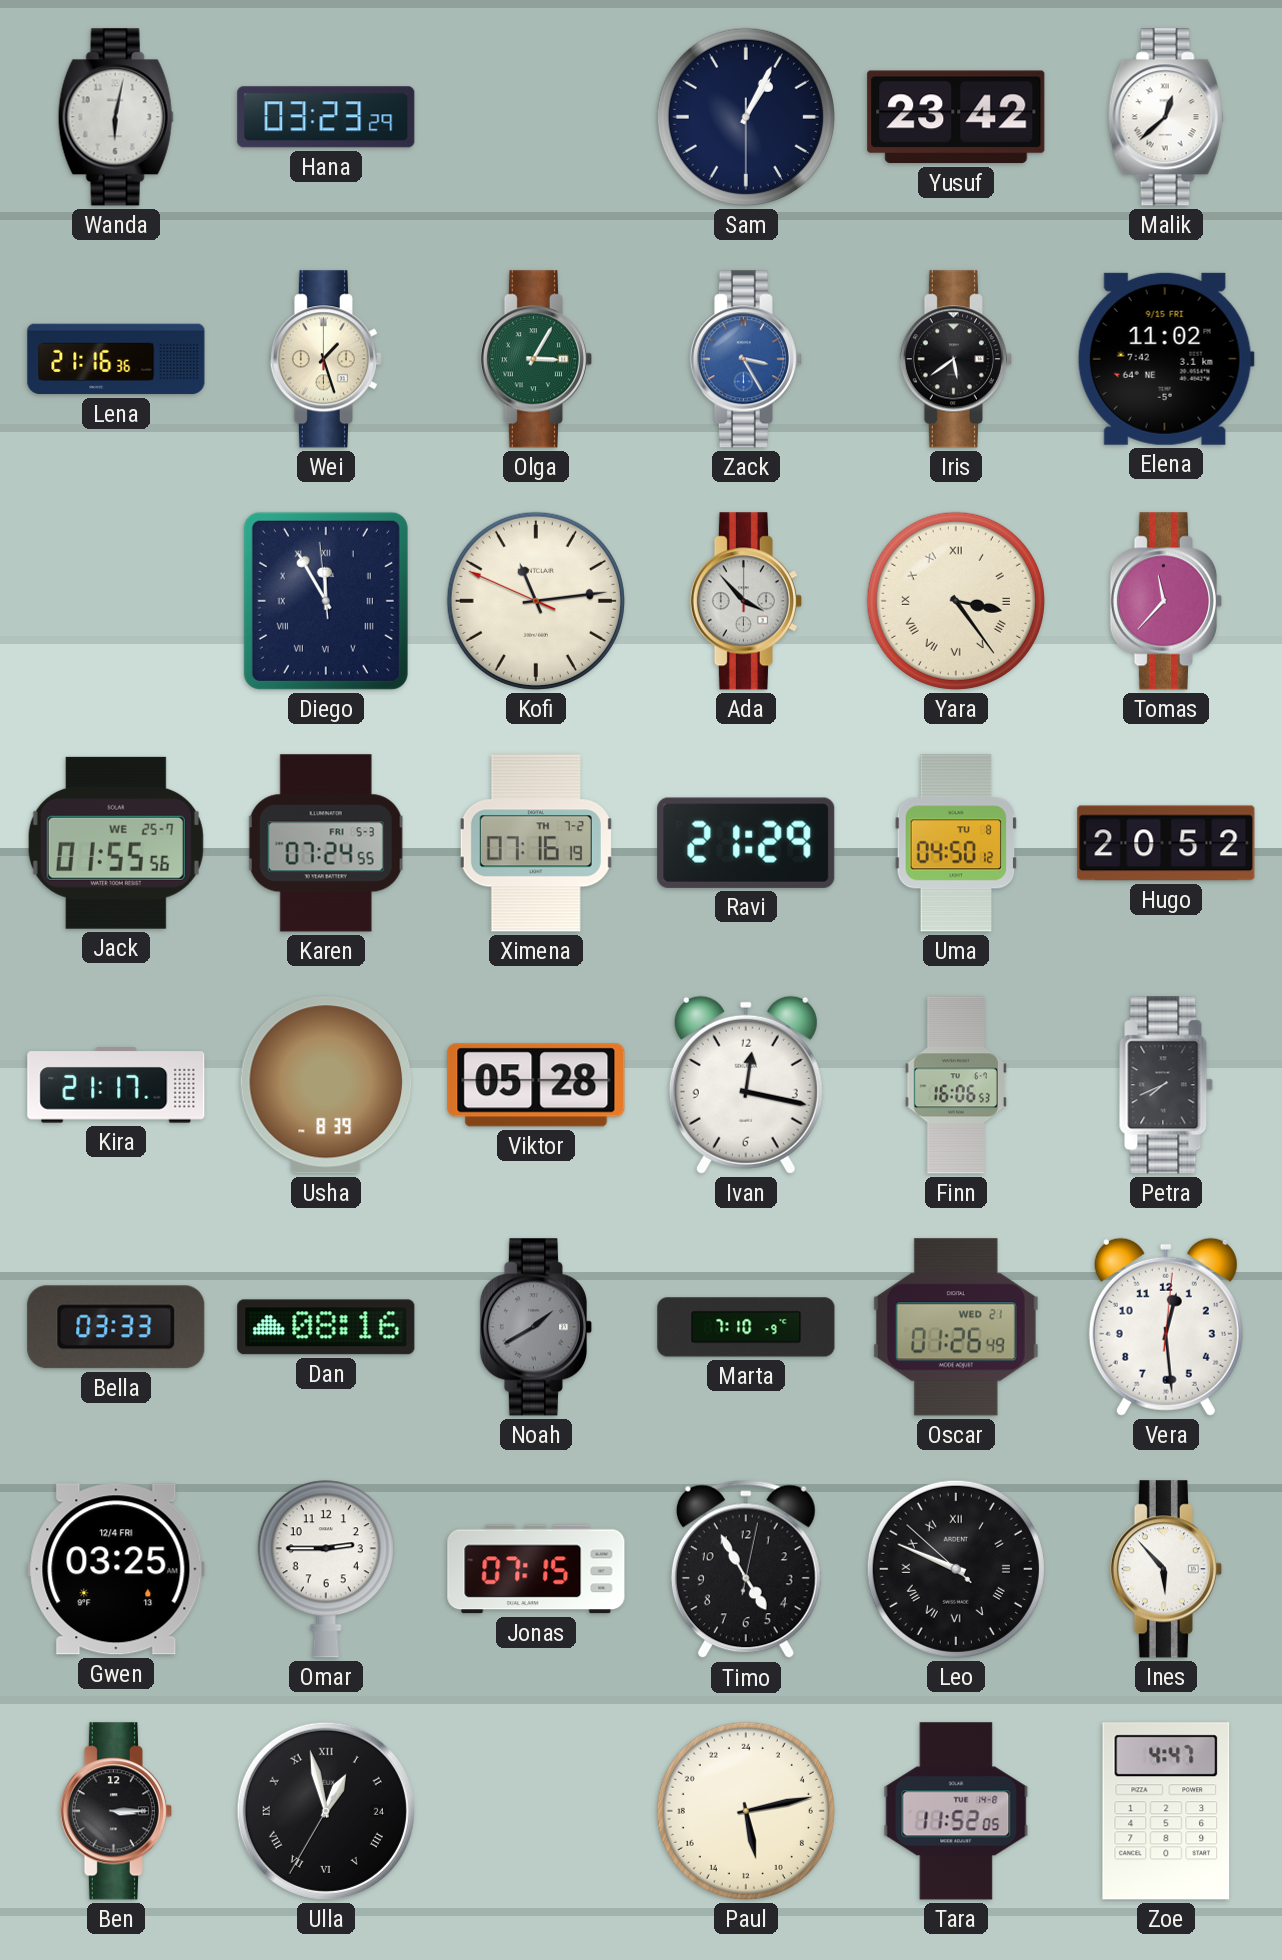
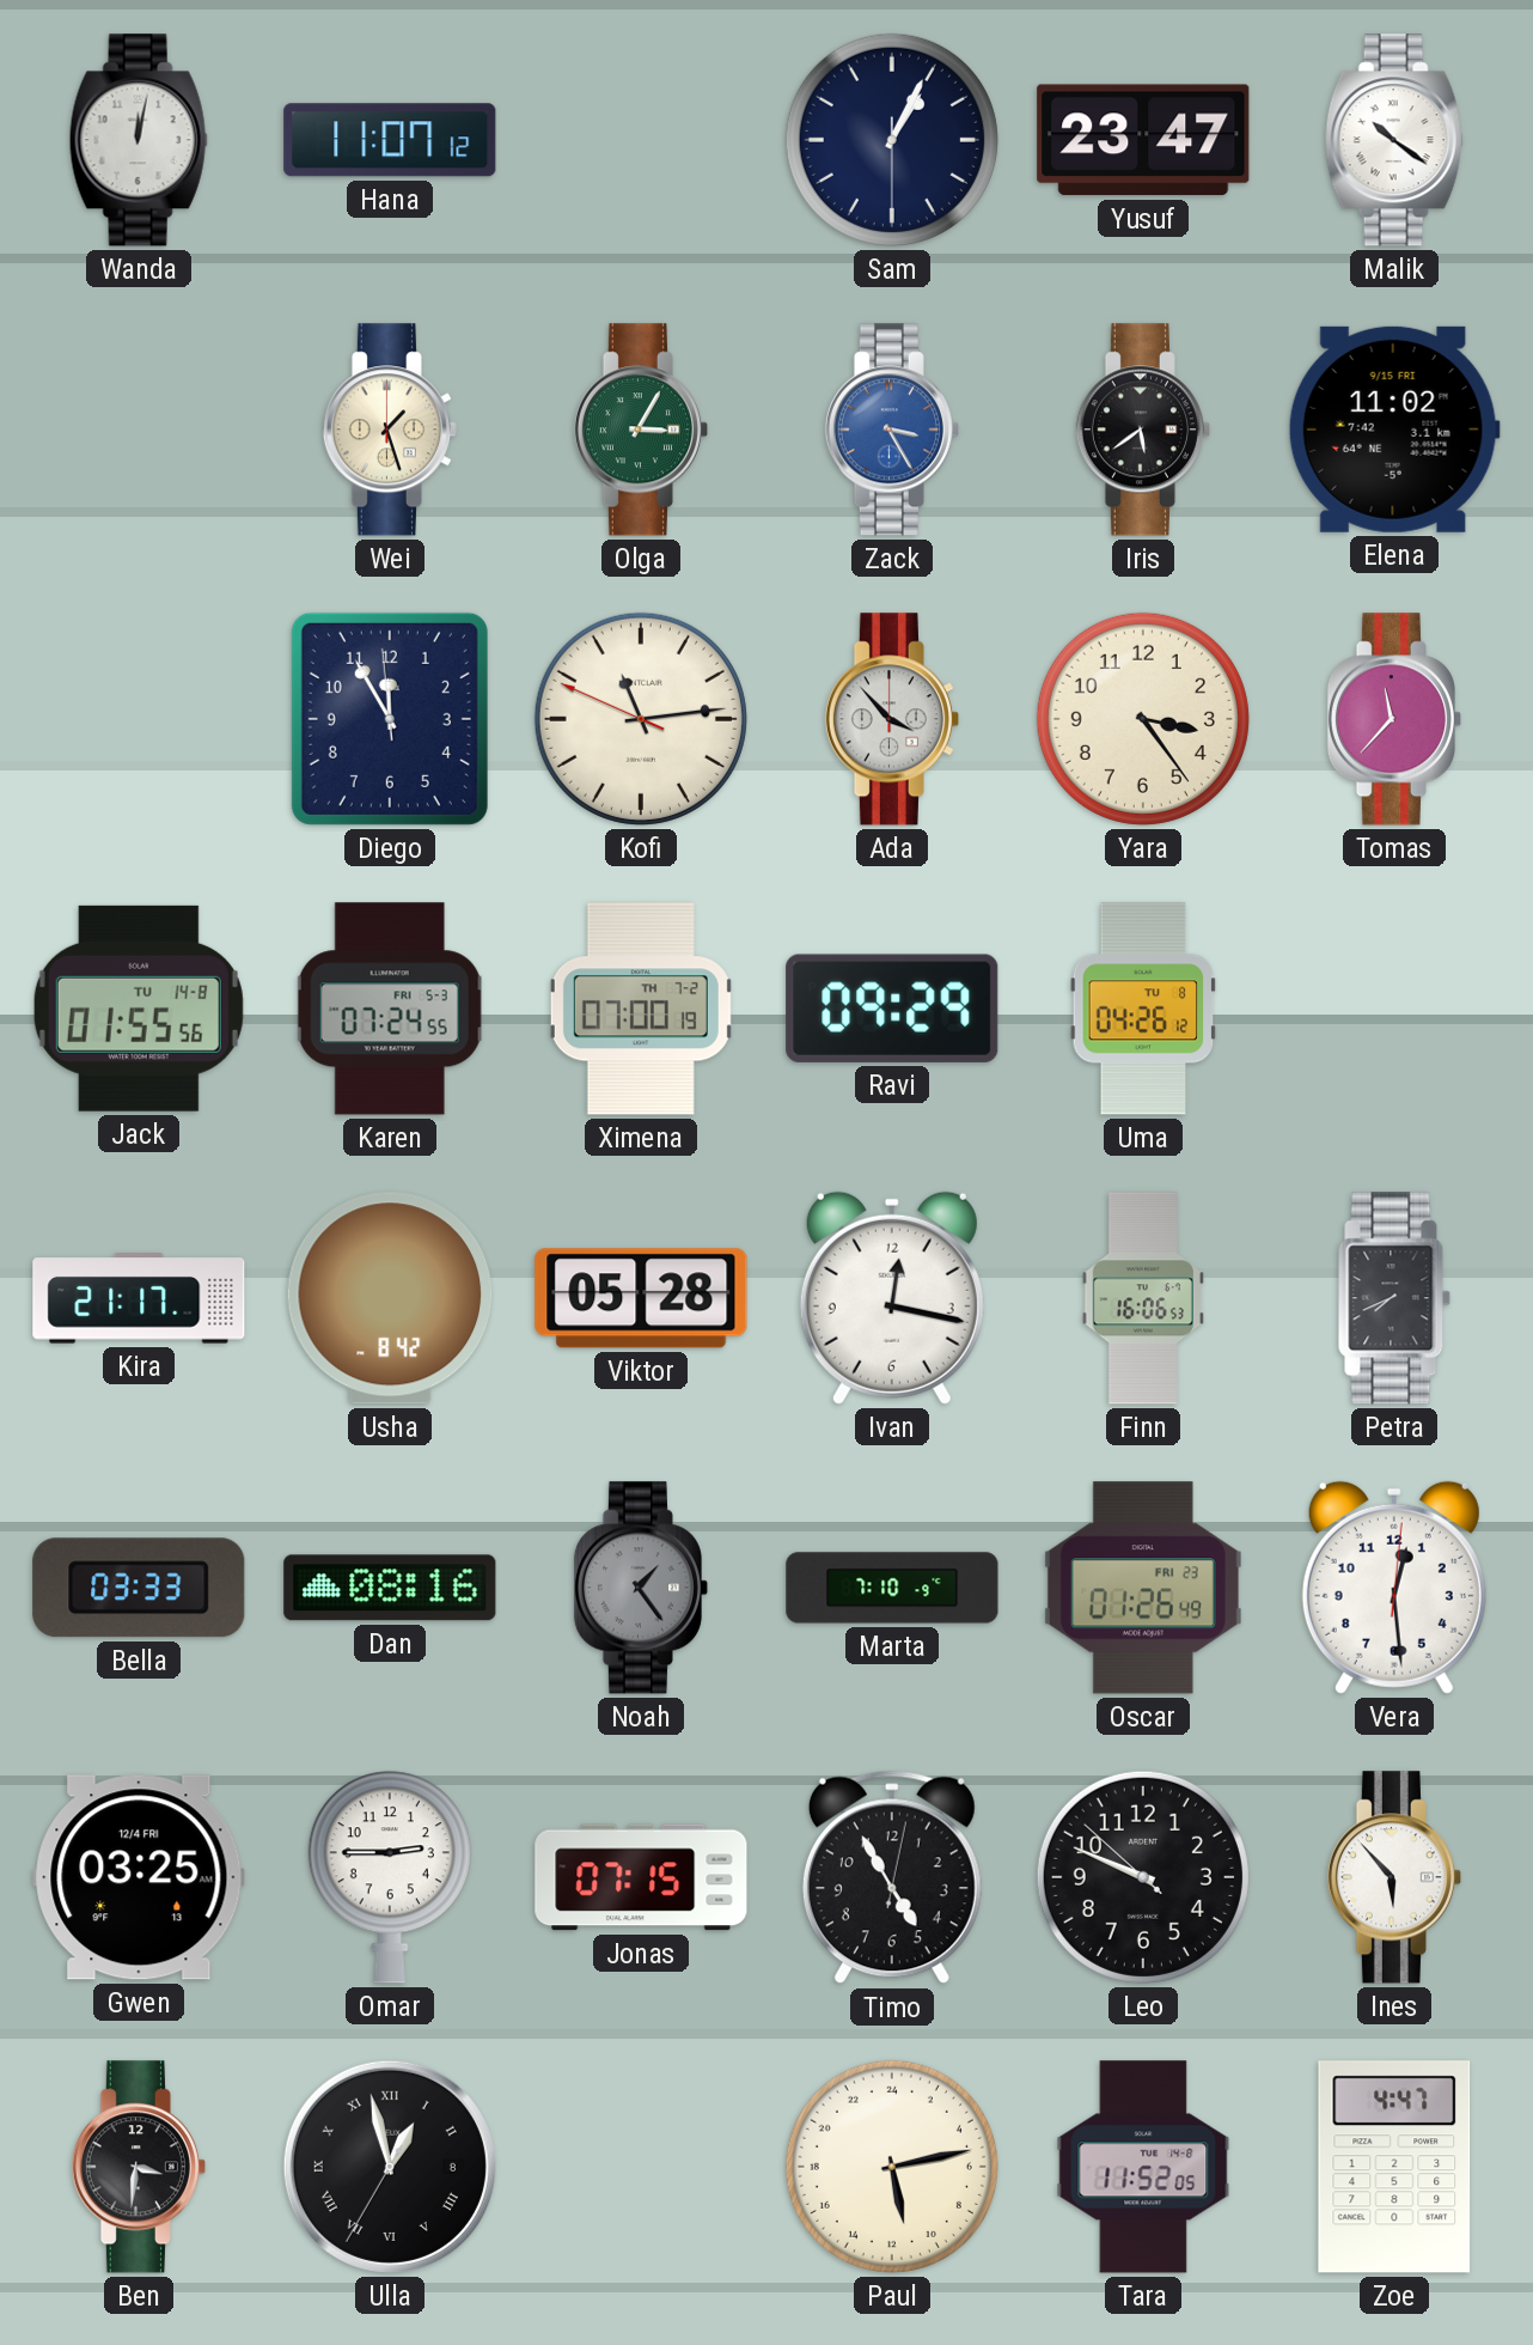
Wanda: 6:02 -> 12:02 (139, 140)
Hana: 03:23 -> 11:07 (390, 140)
Yusuf: 23:42 -> 23:47 (1143, 140)
Malik: 12:38 -> 10:21 (1394, 140)
Lena: 21:16 -> none (116, 359)
Diego numerals: Roman -> Arabic (390, 719)
Yara numerals: Roman -> Arabic (1143, 719)
Jack date: WE 25-7 -> TU 14-8 (139, 1009)
Ximena: 07:16 -> 07:00 (641, 1009)
Ravi: 21:29 -> 09:29 (892, 1009)
Uma: 04:50 -> 04:26 (1143, 1009)
Hugo: 20:52 -> none (1166, 843)
Usha: 8:39 -> 8:42 (390, 1298)
Noah: 1:40 -> 1:24 (641, 1588)
Oscar date: WED 21 -> FRI 23 (1143, 1588)
Leo numerals: Roman -> Arabic (1143, 1877)
Ben: 3:15 -> 3:31 (139, 2167)
Ulla date: 24 -> 8 (390, 2167)
